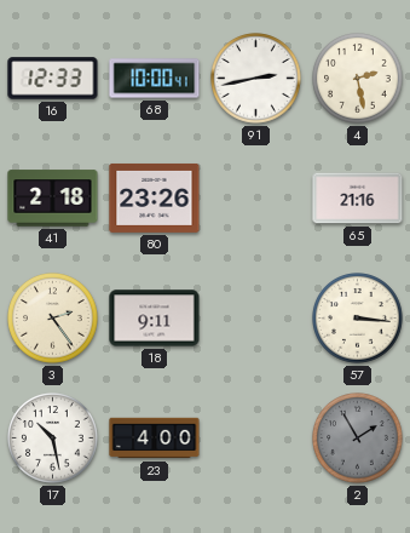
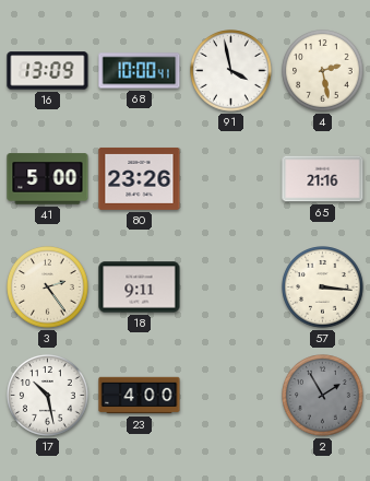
16: 12:33 -> 13:09 (48, 71)
91: 2:43 -> 3:58 (231, 71)
41: 2:18 -> 5:00 (48, 179)
